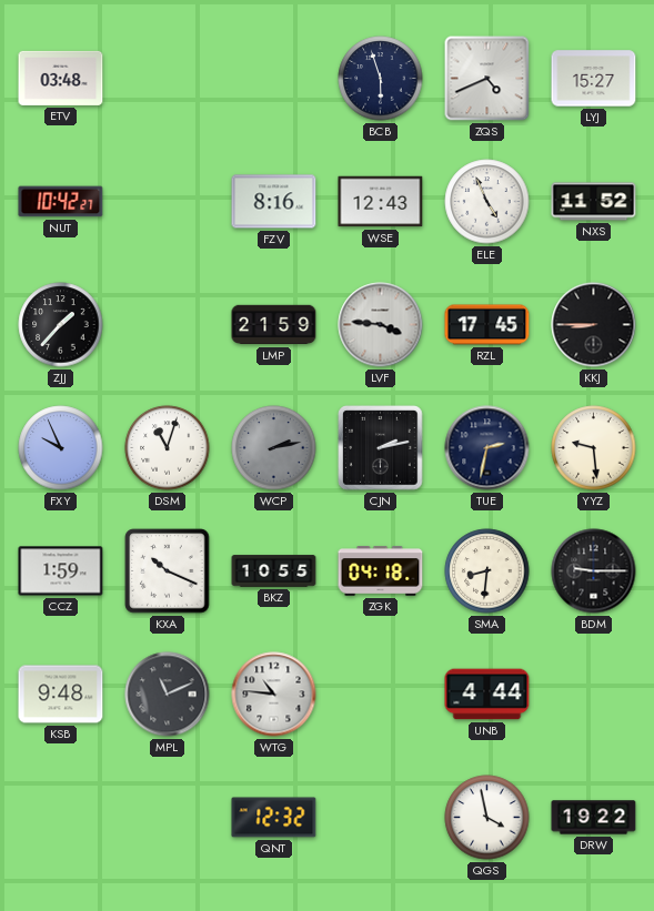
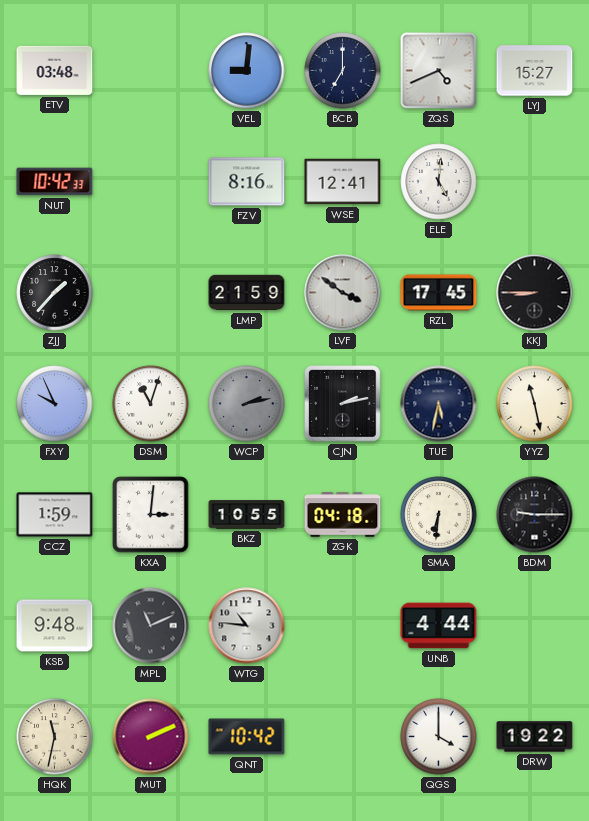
VEL: none -> 9:01 (247, 71)
BCB: 5:57 -> 7:00 (343, 71)
NUT: 10:42:27 -> 10:42:33 (55, 182)
WSE: 12:43 -> 12:41 (343, 182)
ELE: 4:56 -> 5:01 (439, 182)
NXS: 11:52 -> none (594, 202)
LVF: 3:46 -> 3:51 (343, 293)
TUE: 2:32 -> 5:32 (439, 404)
YYZ: 9:29 -> 11:28 (535, 404)
KXA: 10:19 -> 3:01 (151, 515)
SMA: 8:31 -> 6:31 (439, 515)
HQK: none -> 11:32 (55, 737)
MUT: none -> 2:11 (151, 737)
QNT: 12:32 -> 10:42 (247, 737)
QGS: 3:58 -> 4:00 (439, 737)
